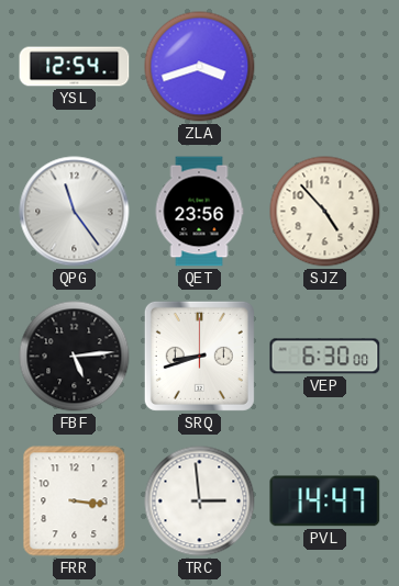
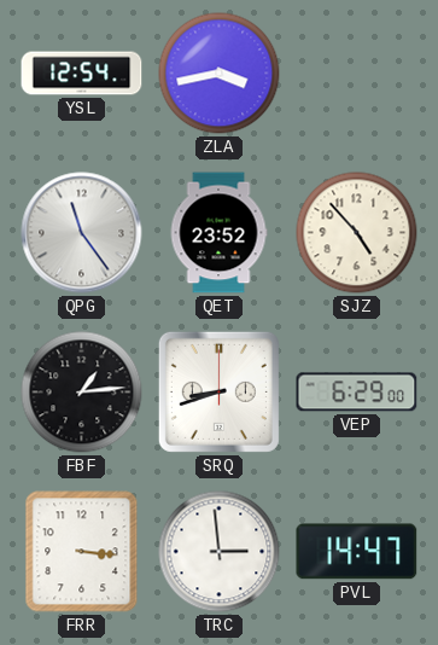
ZLA: 3:42 -> 3:43 (220, 74)
QET: 23:56 -> 23:52 (218, 233)
FBF: 5:14 -> 1:14 (82, 393)
VEP: 6:30 -> 6:29 (357, 393)
